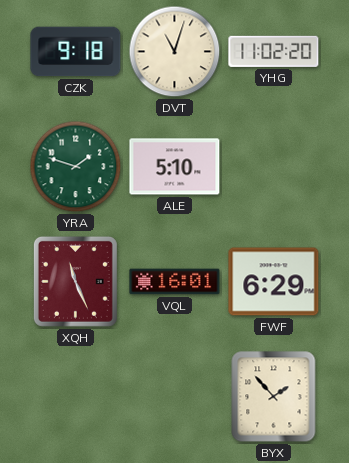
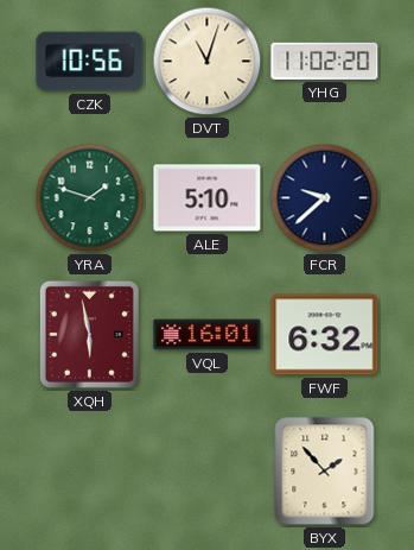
CZK: 9:18 -> 10:56 (90, 62)
FCR: none -> 9:38 (325, 198)
XQH: 11:26 -> 5:58 (89, 334)
FWF: 6:29 -> 6:32 (325, 335)
